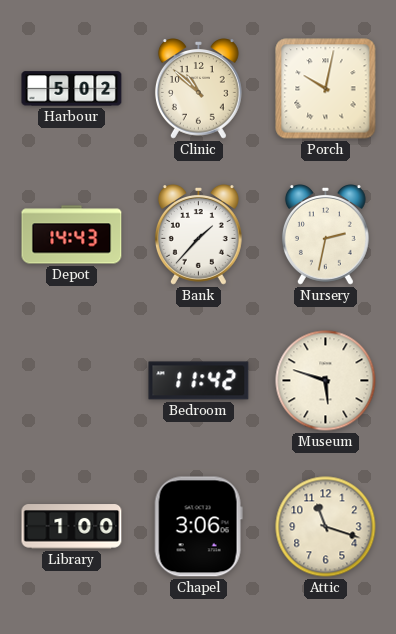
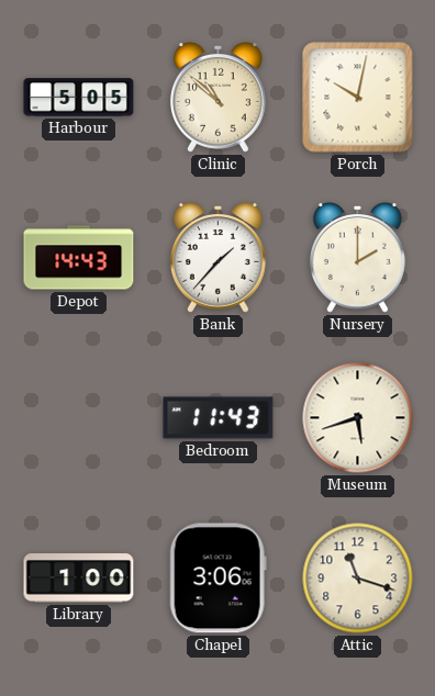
Harbour: 5:02 -> 5:05 (79, 98)
Nursery: 2:32 -> 2:00 (357, 258)
Bedroom: 11:42 -> 11:43 (219, 418)
Museum: 5:48 -> 5:42 (358, 418)
